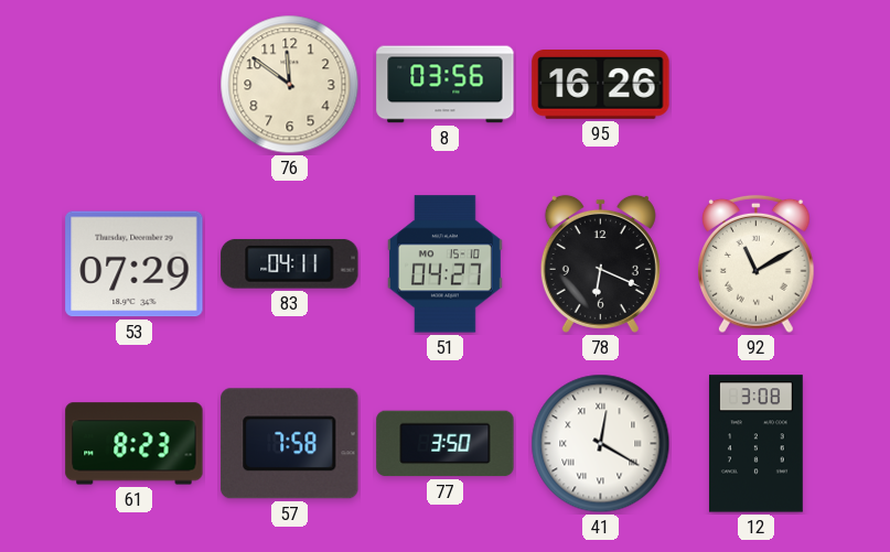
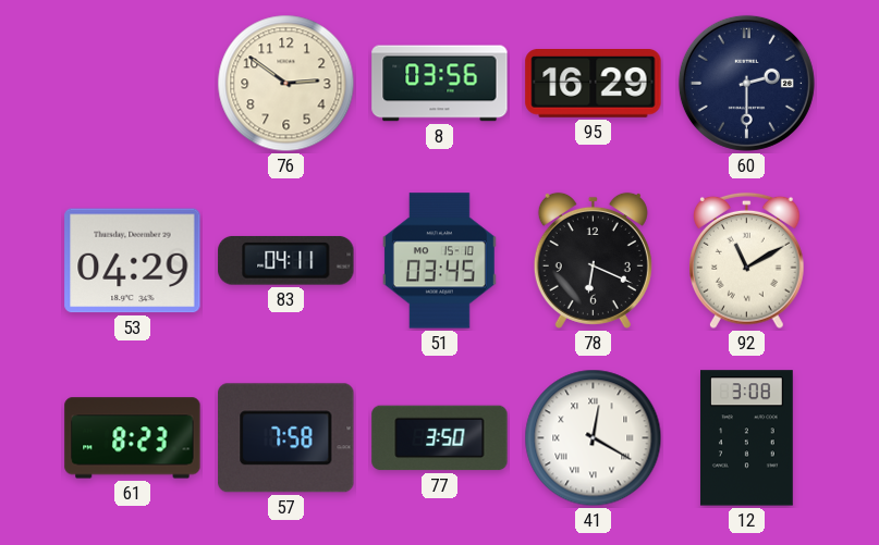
76: 11:51 -> 2:51 (286, 84)
95: 16:26 -> 16:29 (594, 84)
60: none -> 2:30 (746, 83)
53: 07:29 -> 04:29 (133, 261)
51: 04:27 -> 03:45 (439, 261)
